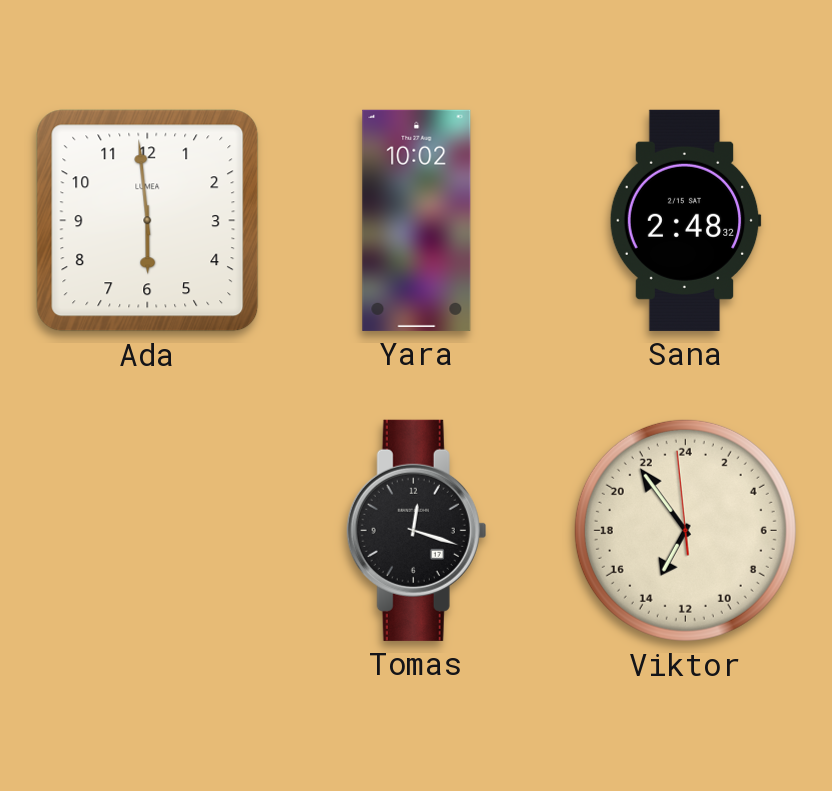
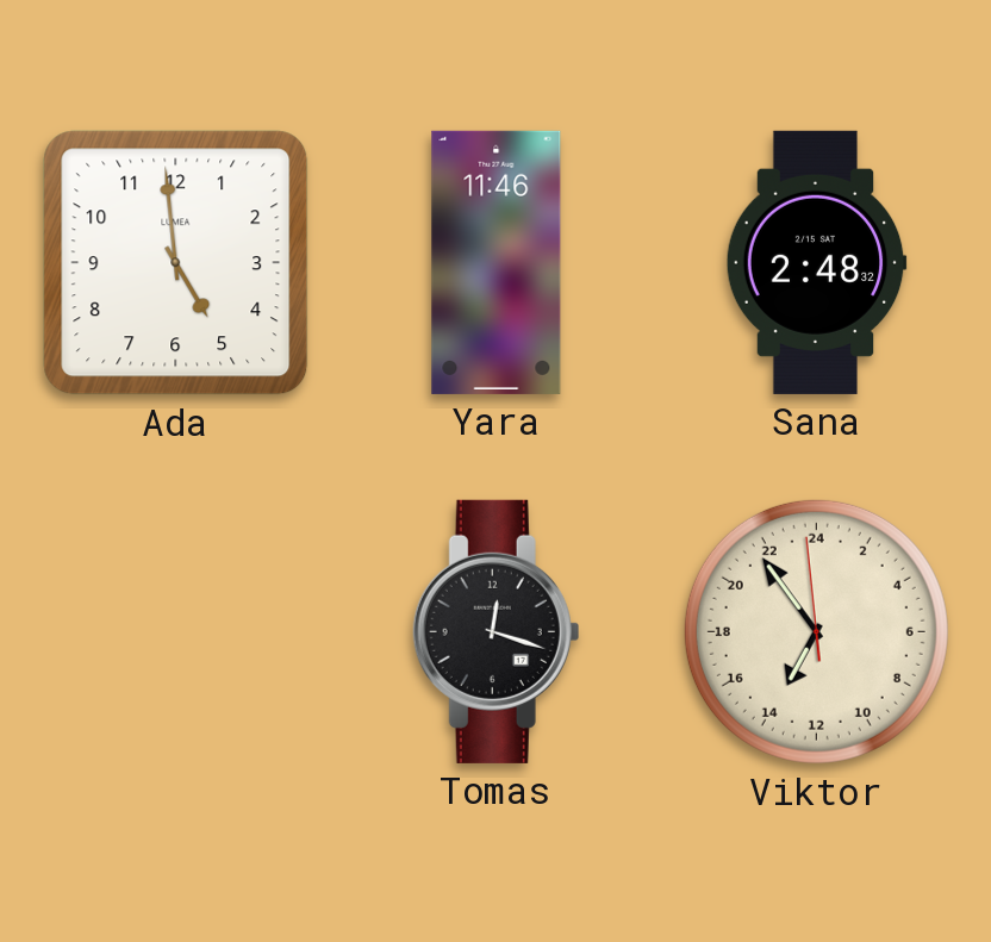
Ada: 5:59 -> 4:59 (176, 263)
Yara: 10:02 -> 11:46 (497, 262)
